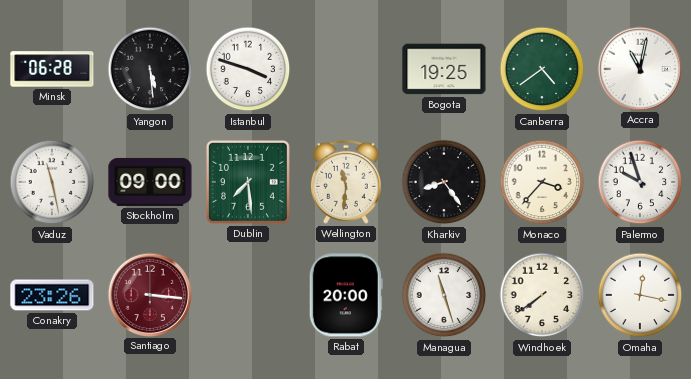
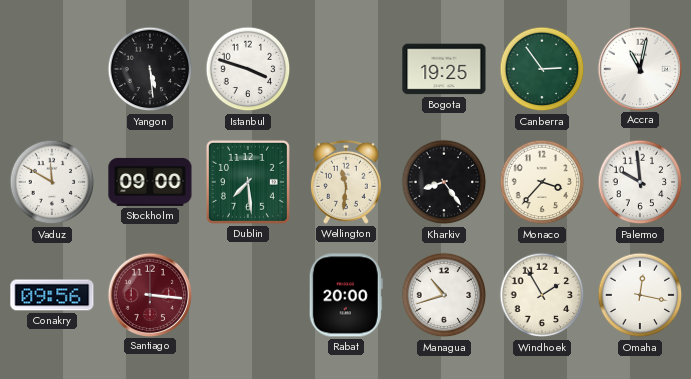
Minsk: 06:28 -> none (52, 69)
Canberra: 4:39 -> 2:54 (542, 69)
Vaduz: 11:28 -> 11:50 (52, 182)
Palermo: 9:57 -> 9:59 (640, 182)
Conakry: 23:26 -> 09:56 (52, 295)
Managua: 11:27 -> 10:42 (444, 295)
Windhoek: 7:39 -> 1:55 (542, 295)
